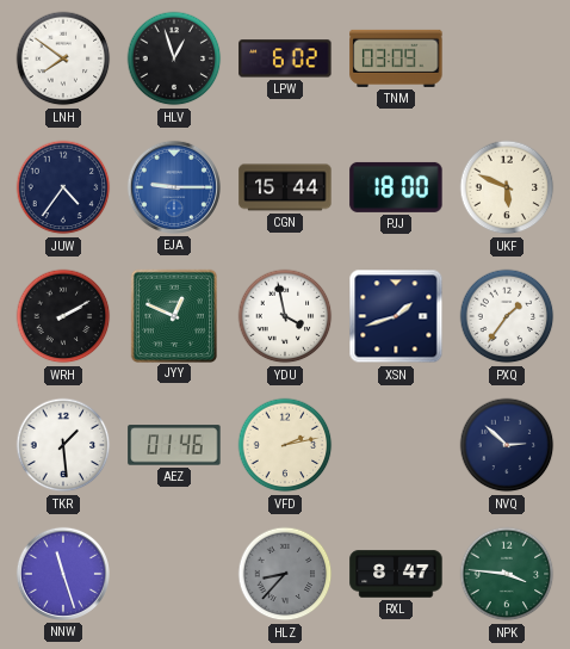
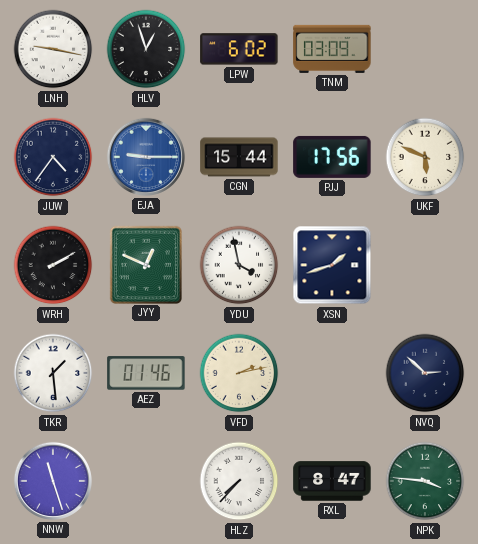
LNH: 7:51 -> 9:17 (53, 49)
PJJ: 18:00 -> 17:56 (332, 157)
PXQ: 1:36 -> none (507, 316)
HLZ: 8:37 -> 7:37 (239, 481)
HLZ dial: grey -> white (239, 481)
